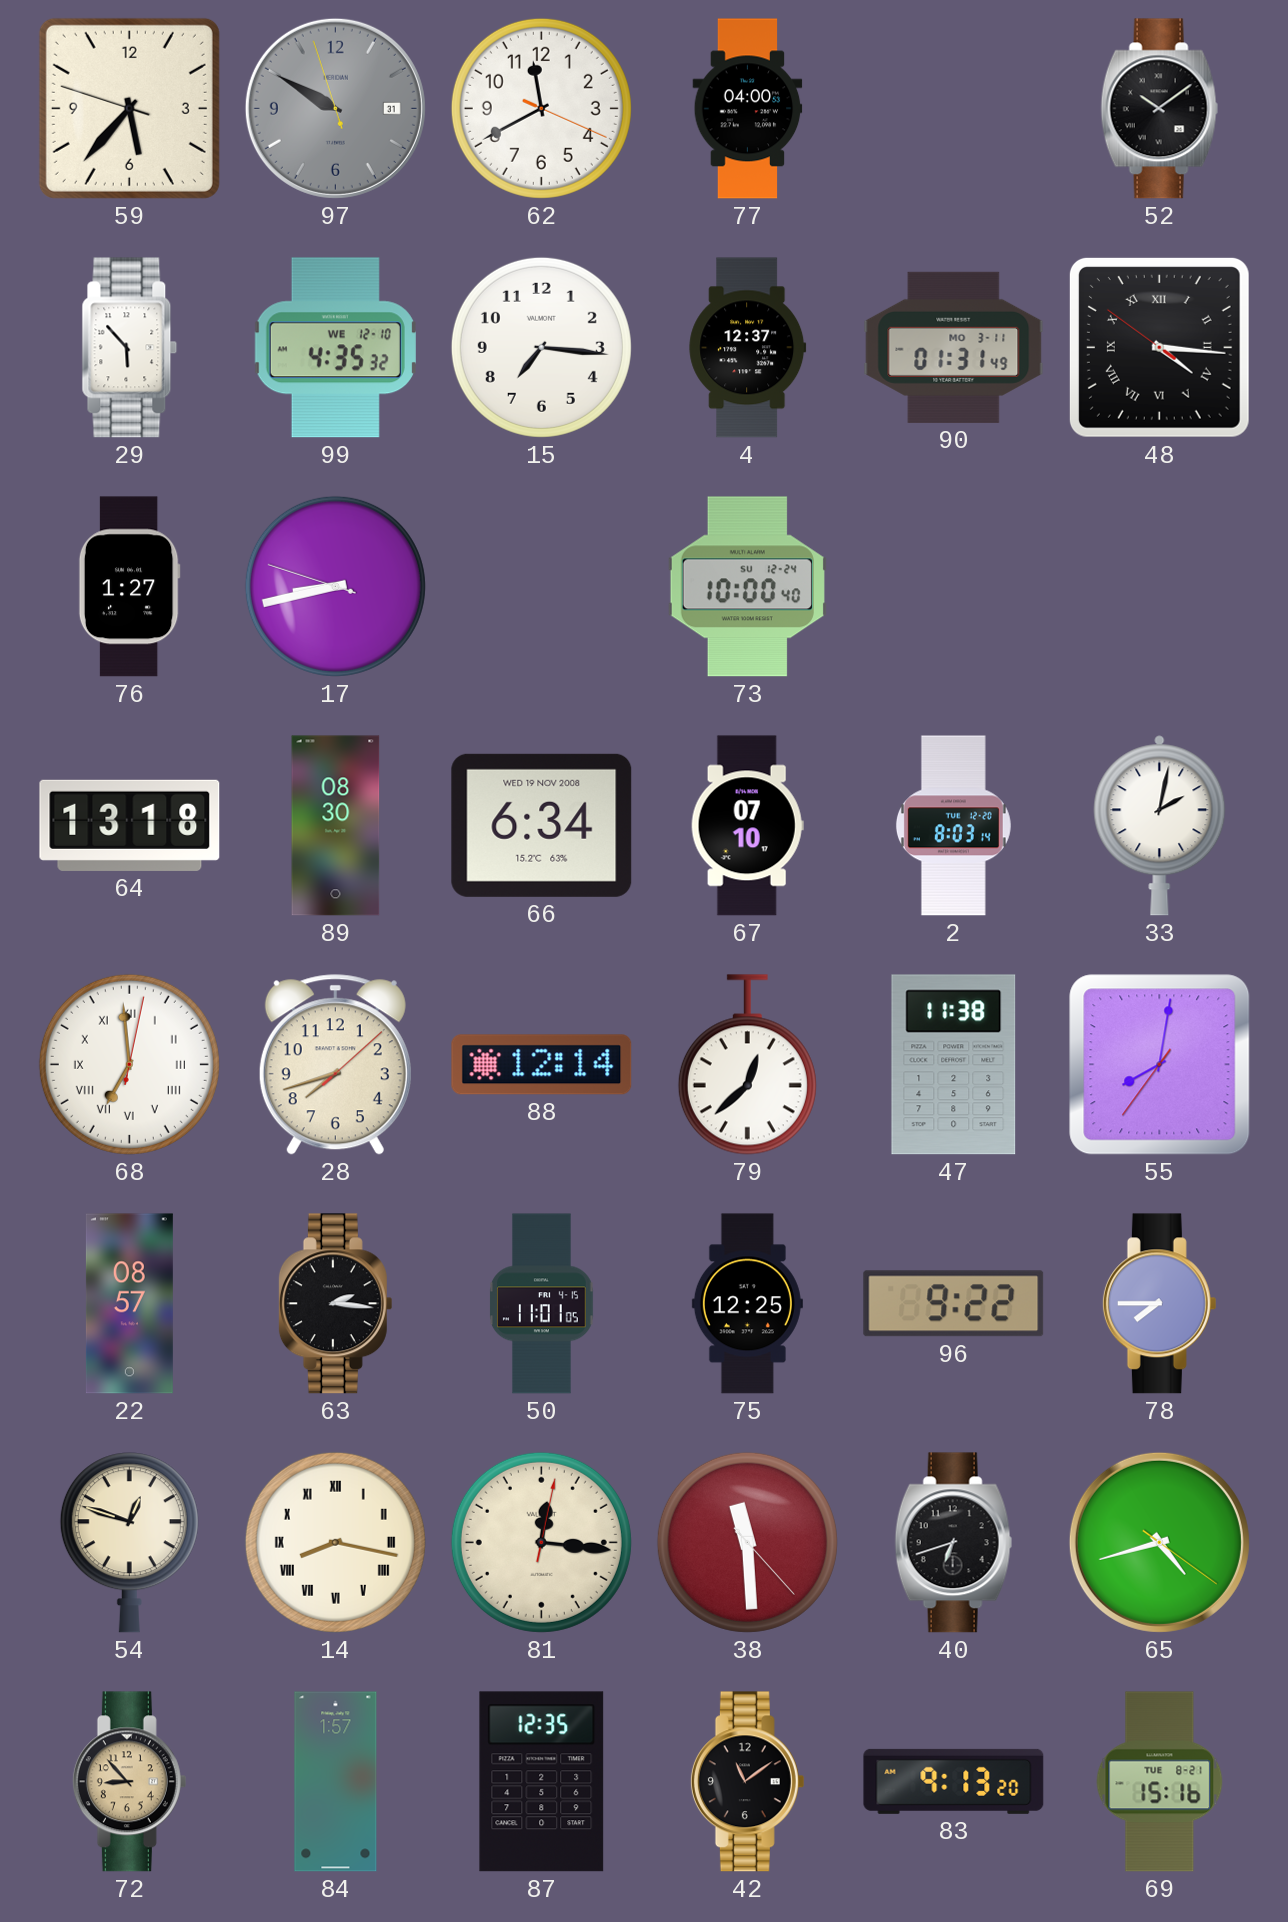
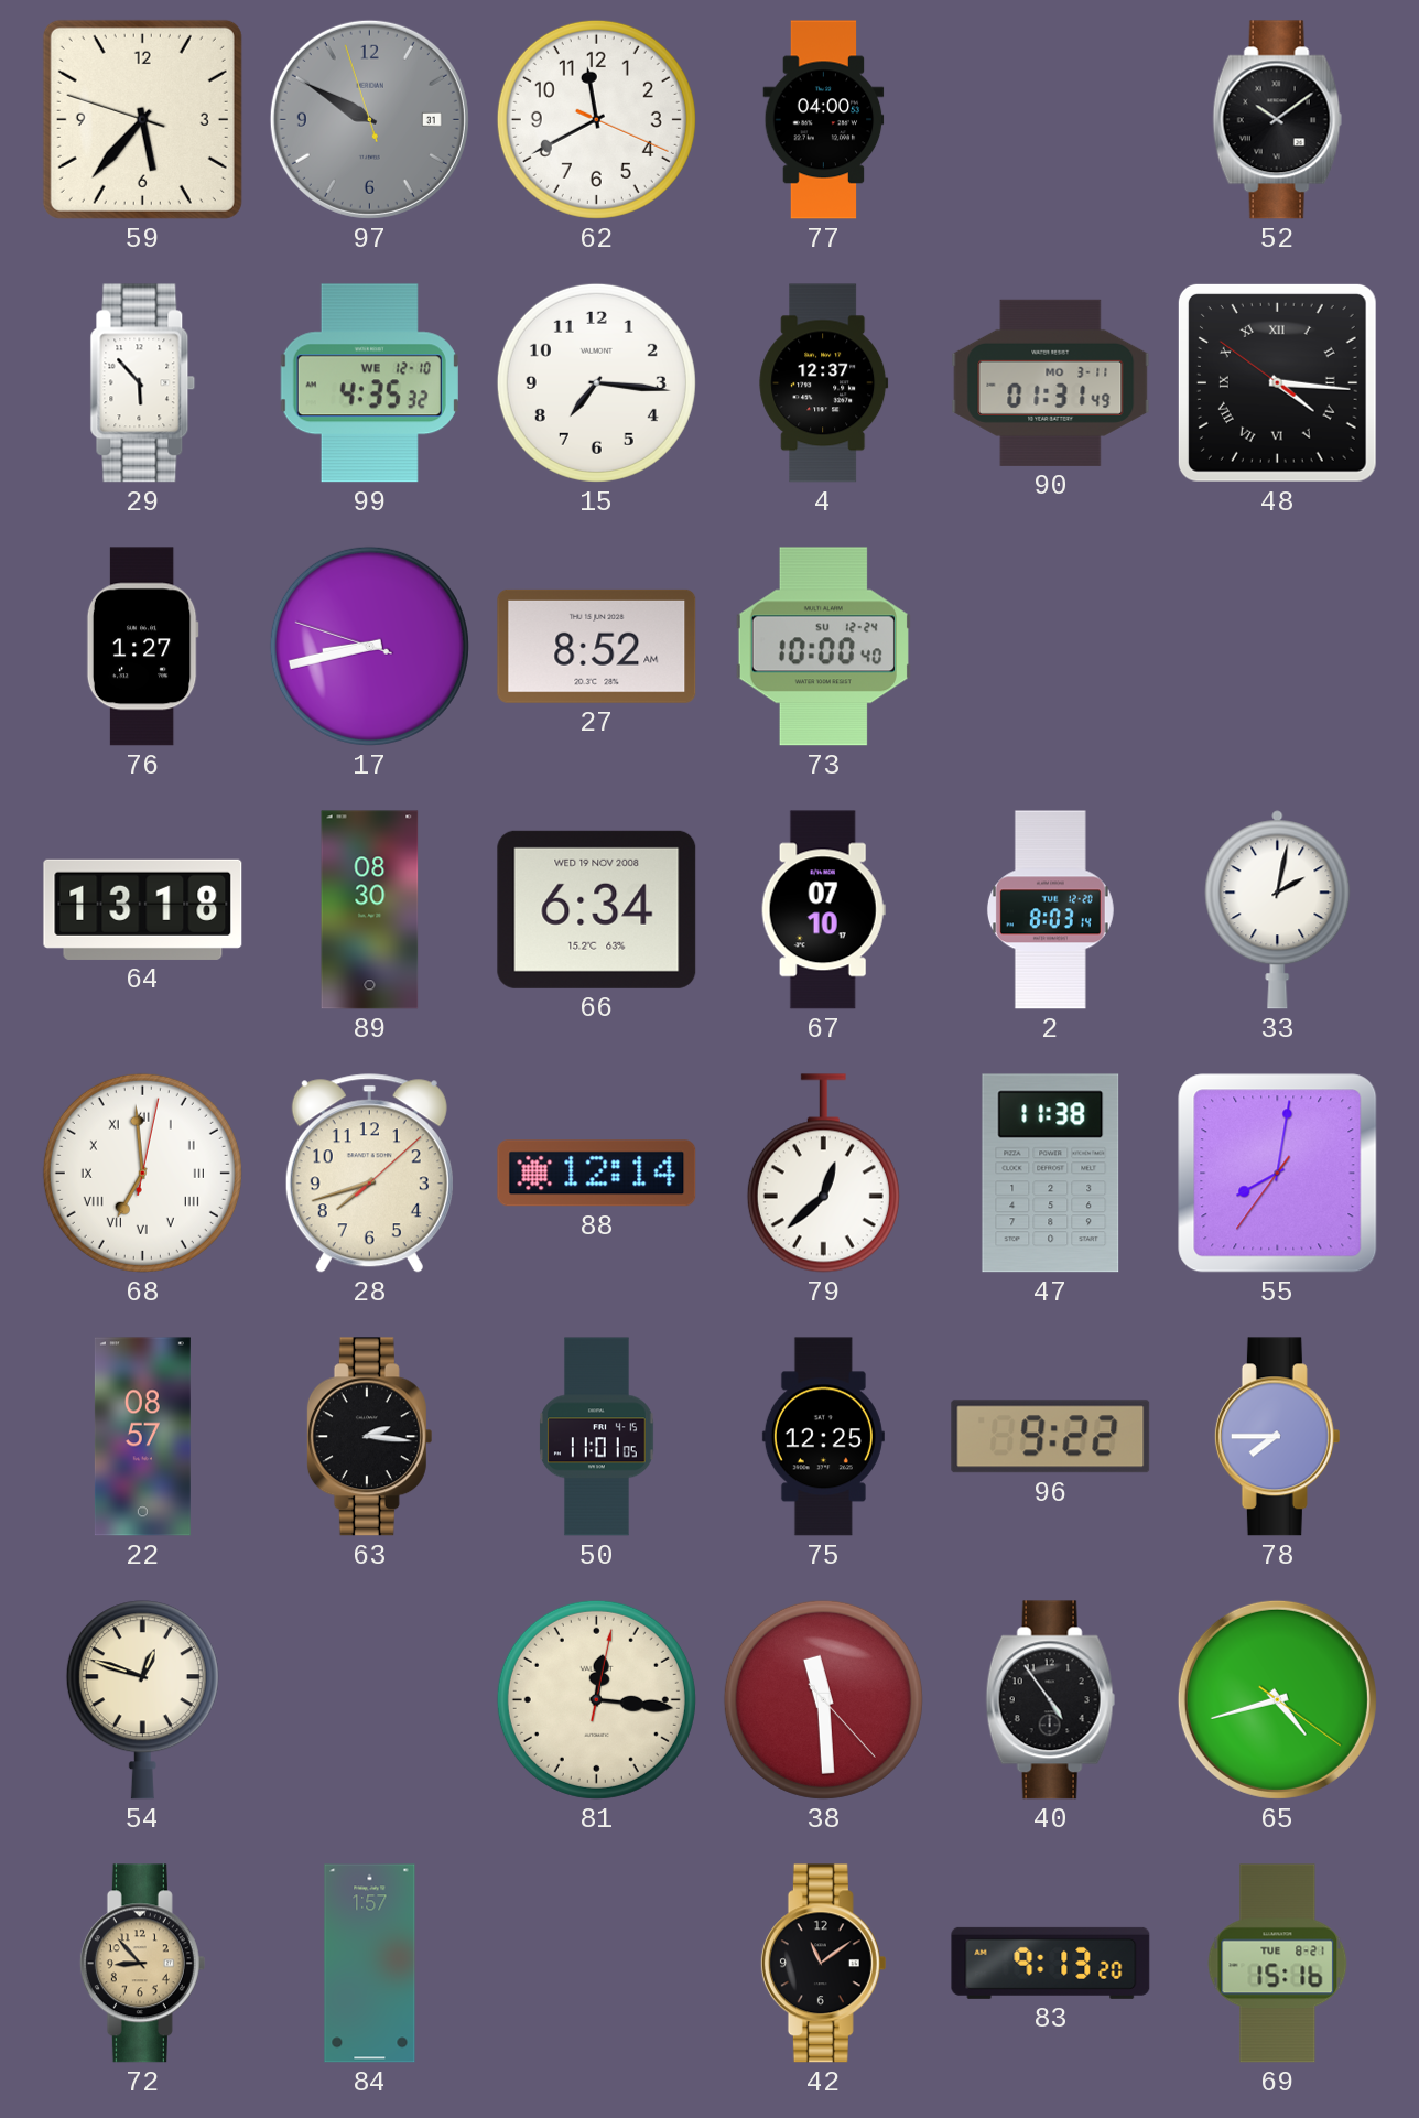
27: none -> 8:52 (597, 646)
14: 8:17 -> none (335, 1542)
40: 6:42 -> 4:54 (1051, 1700)
87: 12:35 -> none (542, 1782)
